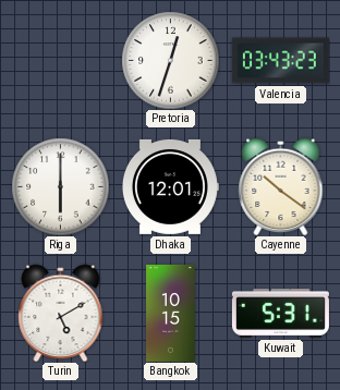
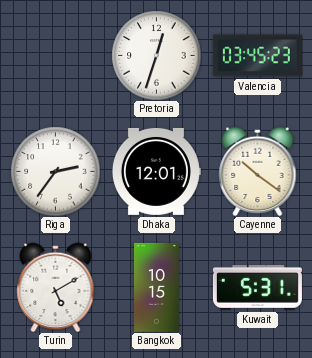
Valencia: 03:43 -> 03:45 (257, 56)
Riga: 6:00 -> 2:36 (55, 171)
